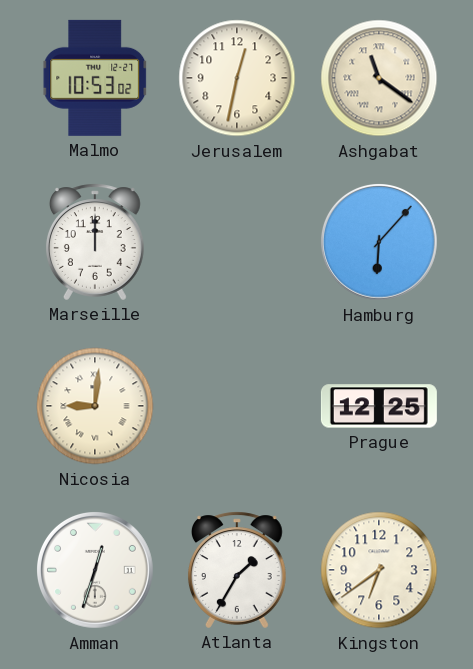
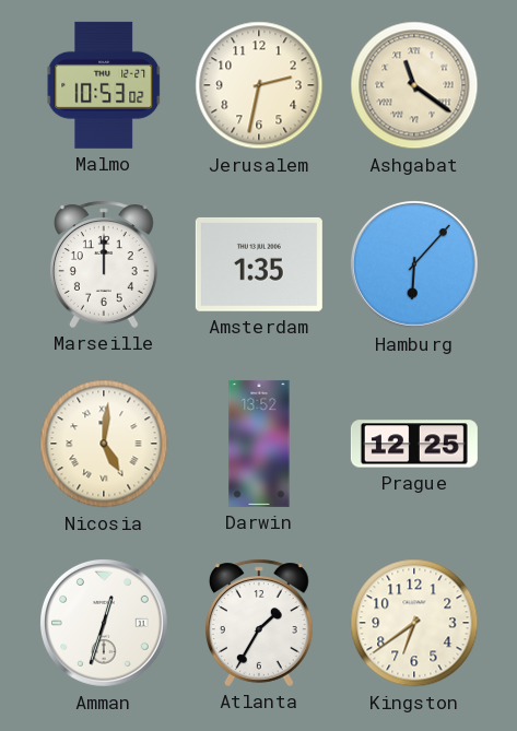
Jerusalem: 12:32 -> 2:32 (259, 85)
Amsterdam: none -> 1:35 (259, 264)
Nicosia: 9:01 -> 5:01 (104, 444)
Darwin: none -> 13:52 (259, 444)
